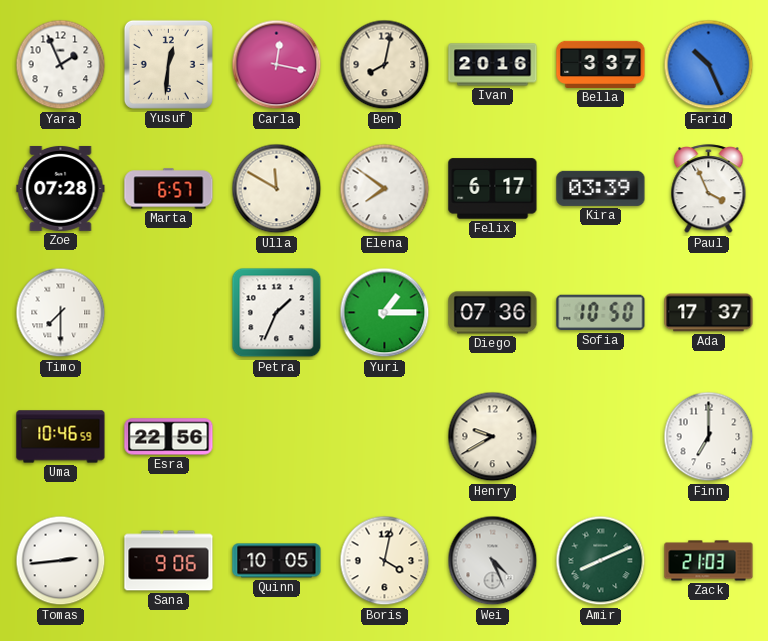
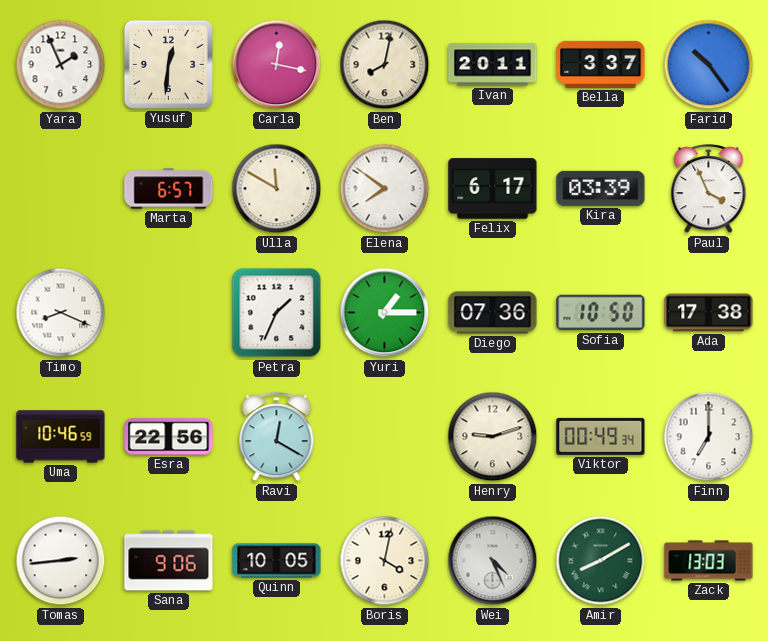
Ivan: 20:16 -> 20:11 (493, 65)
Farid: 10:26 -> 10:24 (709, 65)
Zoe: 07:28 -> none (61, 188)
Timo: 7:30 -> 8:19 (61, 313)
Ada: 17:37 -> 17:38 (709, 313)
Ravi: none -> 12:20 (277, 437)
Henry: 9:40 -> 9:12 (493, 437)
Viktor: none -> 00:49 (601, 436)
Amir: 8:11 -> 8:10 (601, 561)
Zack: 21:03 -> 13:03 (709, 561)
